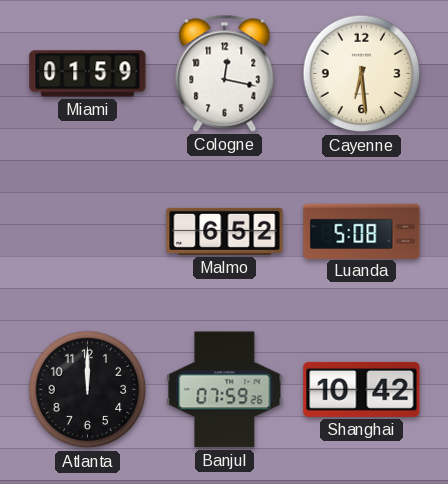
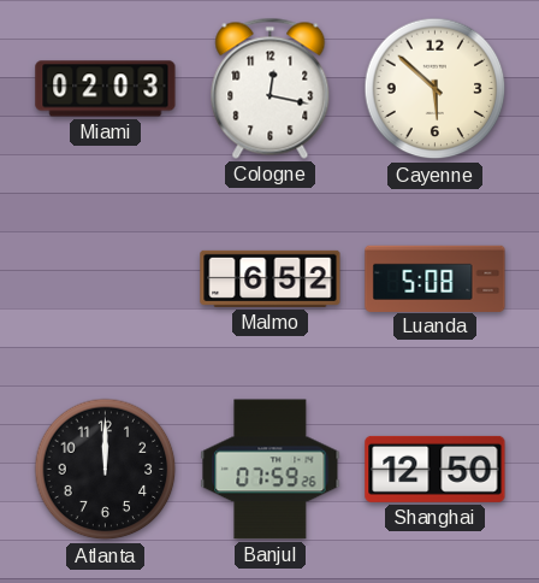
Miami: 01:59 -> 02:03 (106, 89)
Cayenne: 6:29 -> 5:52 (436, 89)
Shanghai: 10:42 -> 12:50 (436, 469)
